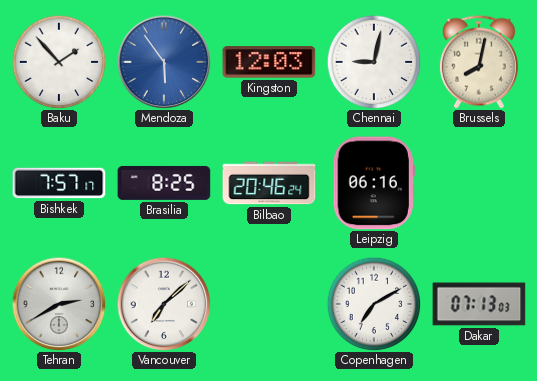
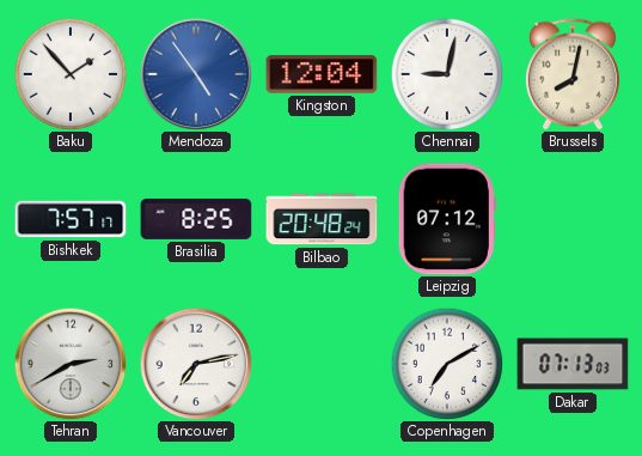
Mendoza: 5:54 -> 4:54 (196, 74)
Kingston: 12:03 -> 12:04 (322, 74)
Bilbao: 20:46 -> 20:48 (322, 219)
Leipzig: 06:16 -> 07:12 (447, 219)
Vancouver: 7:08 -> 7:13 (196, 364)
